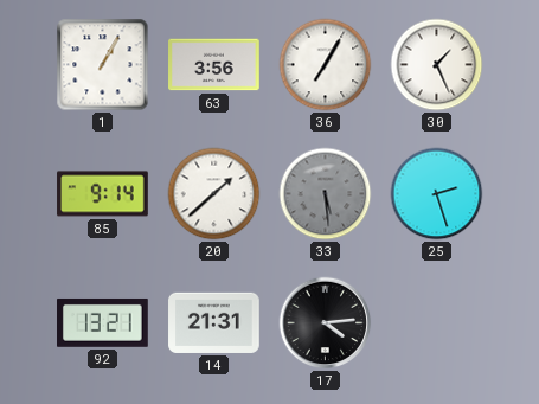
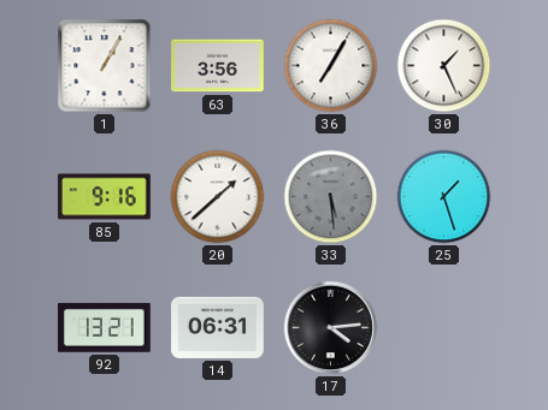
85: 9:14 -> 9:16 (105, 197)
25: 2:27 -> 1:27 (444, 197)
14: 21:31 -> 06:31 (218, 327)
